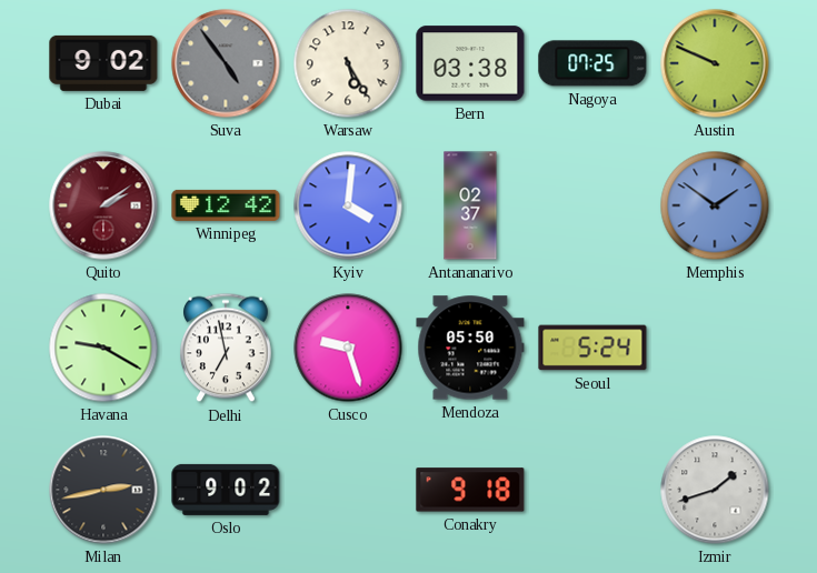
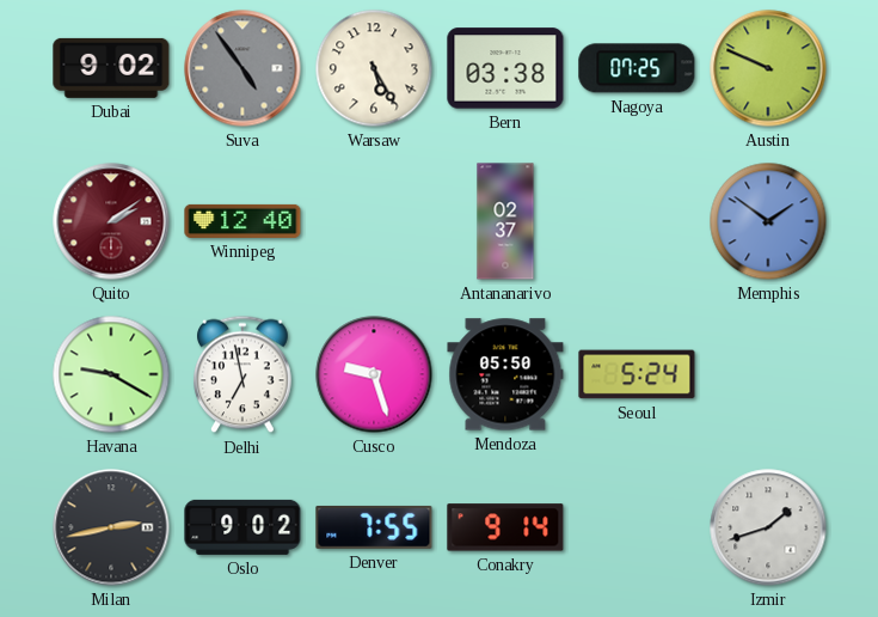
Winnipeg: 12:42 -> 12:40 (242, 221)
Kyiv: 4:01 -> none (348, 205)
Denver: none -> 7:55 (374, 527)
Conakry: 9:18 -> 9:14 (505, 527)
